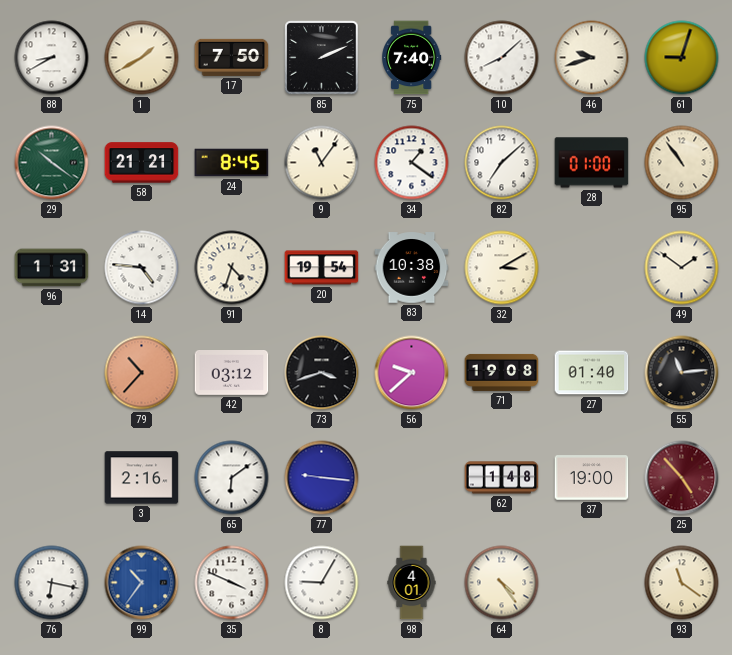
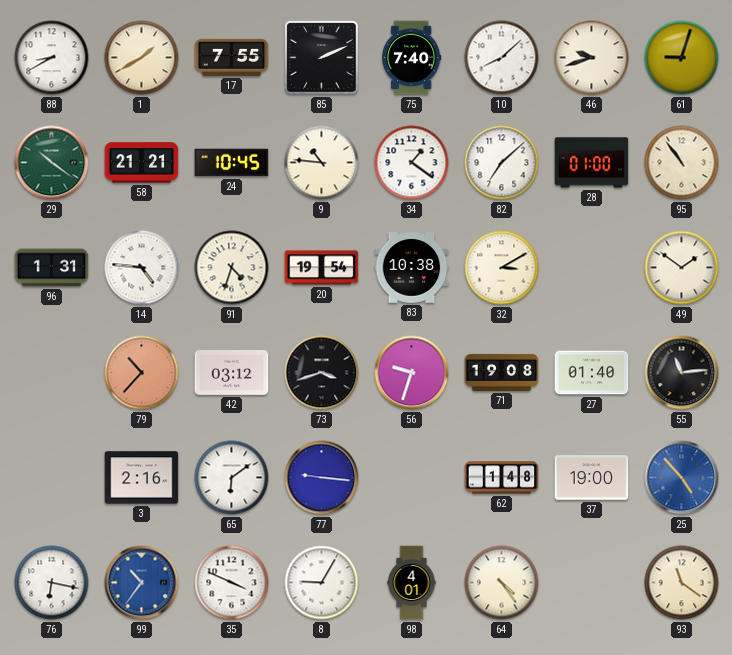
17: 7:50 -> 7:55 (232, 57)
24: 8:45 -> 10:45 (232, 163)
9: 11:06 -> 10:46 (322, 163)
56: 9:38 -> 9:33 (412, 373)
25 dial: burgundy -> blue (682, 478)
